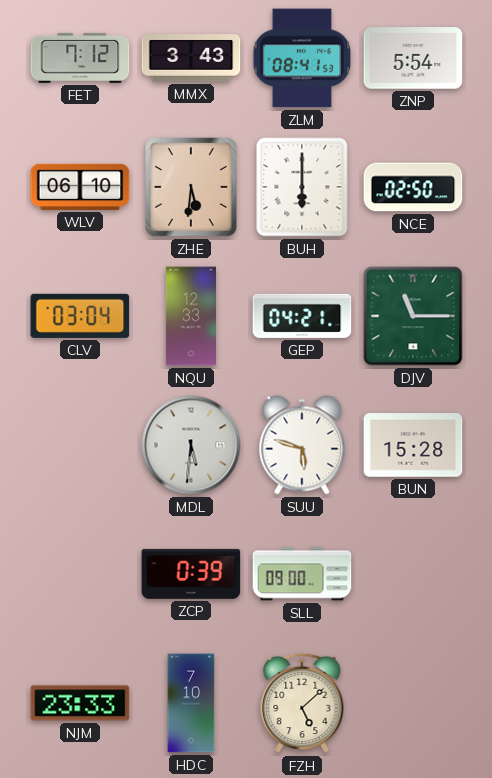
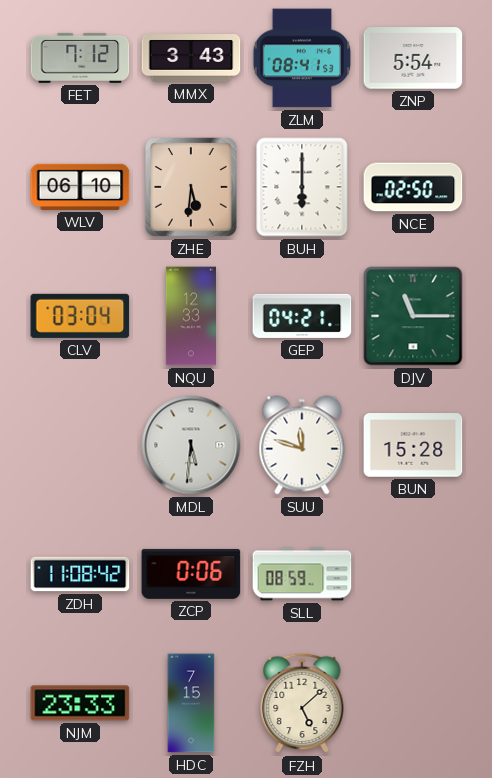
SUU: 5:48 -> 11:48 (302, 445)
ZDH: none -> 11:08 (80, 574)
ZCP: 0:39 -> 0:06 (191, 574)
SLL: 09:00 -> 08:59 (302, 574)
HDC: 7:10 -> 7:15 (191, 703)
